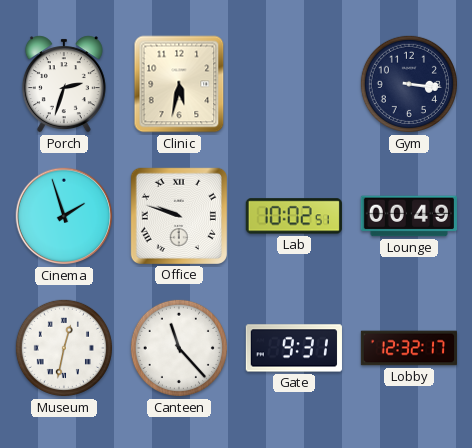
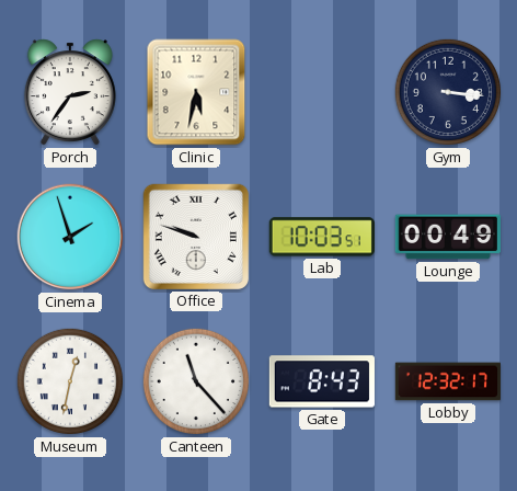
Porch: 2:33 -> 2:36 (70, 92)
Lab: 10:02 -> 10:03 (322, 237)
Gate: 9:31 -> 8:43 (322, 381)
